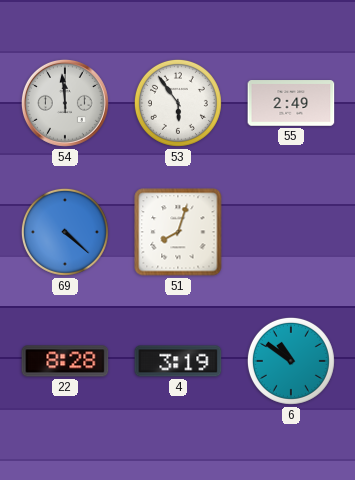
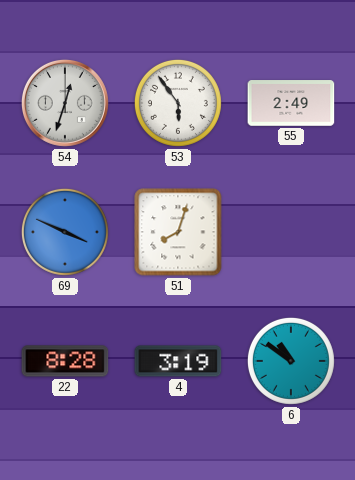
54: 11:59 -> 12:33 (65, 103)
69: 4:22 -> 3:49 (65, 232)
